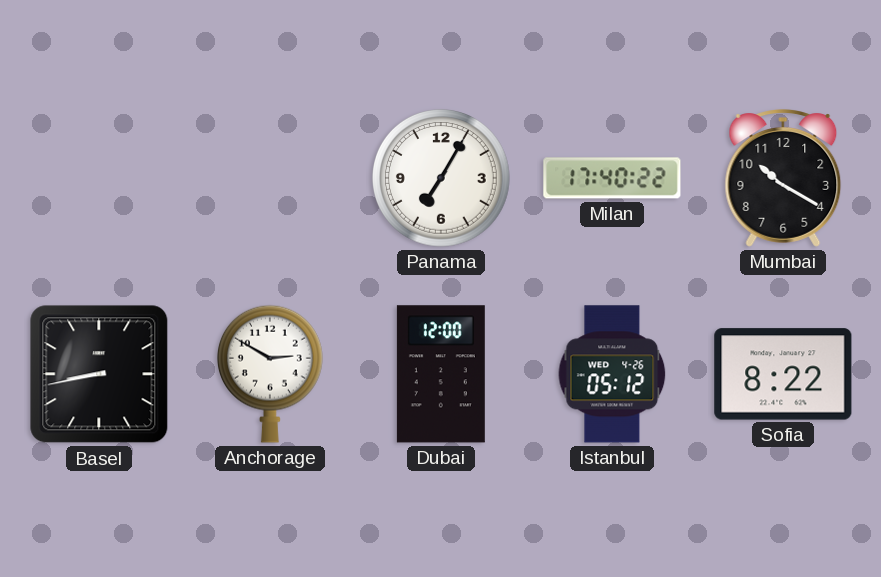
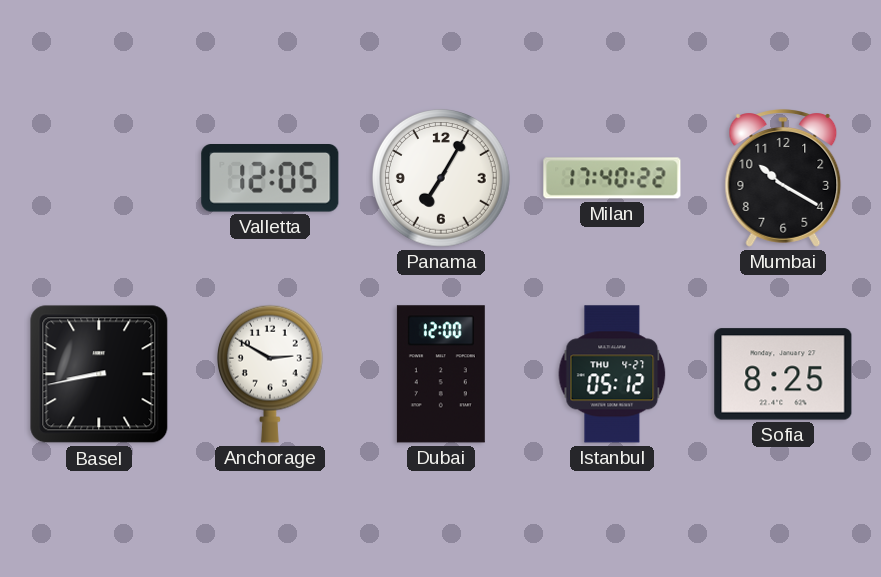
Valletta: none -> 12:05 (270, 178)
Istanbul date: WED 4-26 -> THU 4-27 (612, 374)
Sofia: 8:22 -> 8:25 (783, 374)
